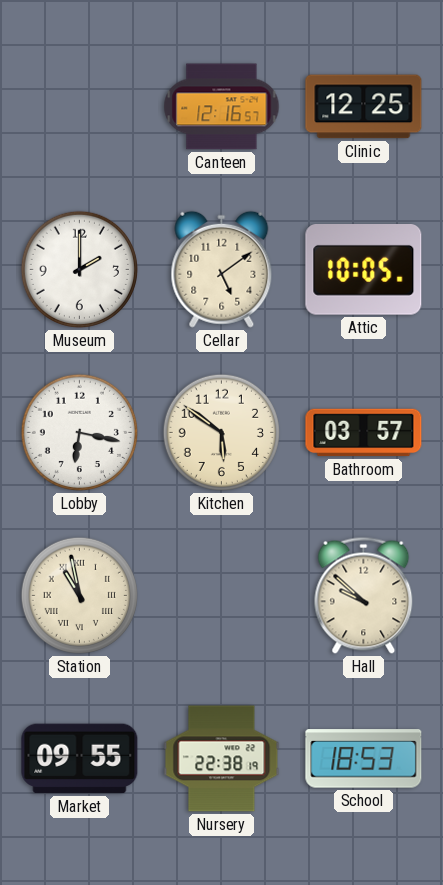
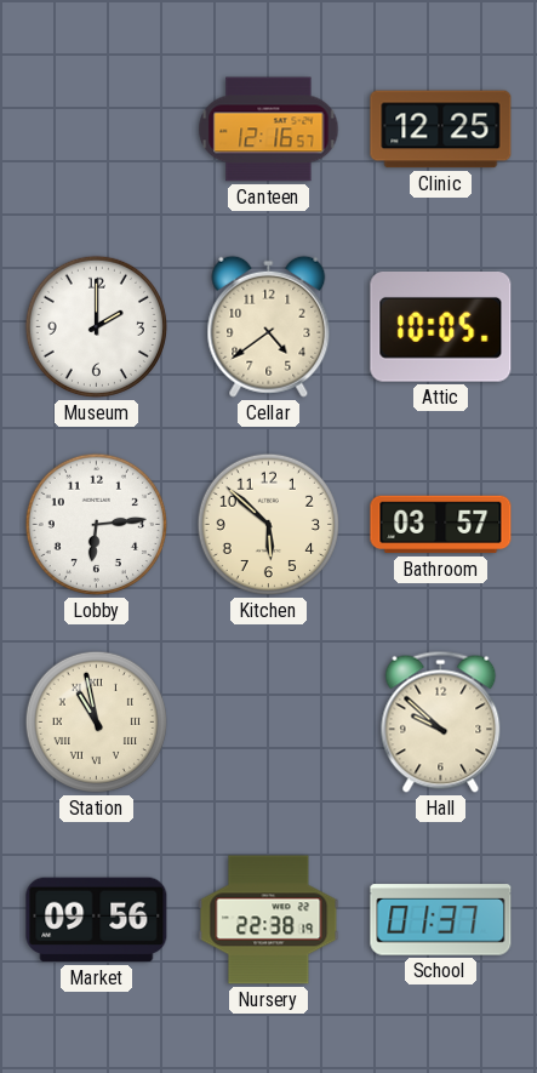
Cellar: 5:09 -> 4:39 (269, 326)
Lobby: 6:17 -> 6:14 (96, 524)
Kitchen: 5:51 -> 5:52 (268, 524)
Market: 09:55 -> 09:56 (97, 920)
School: 18:53 -> 01:37 (441, 920)
